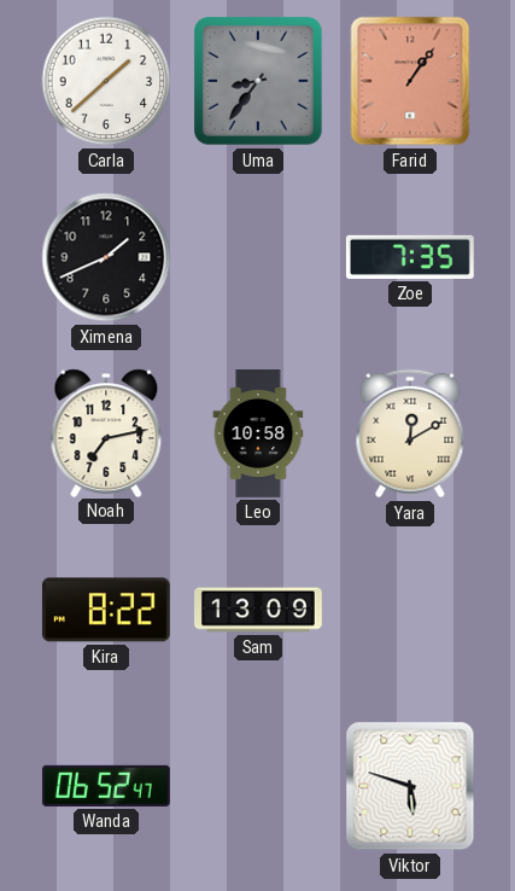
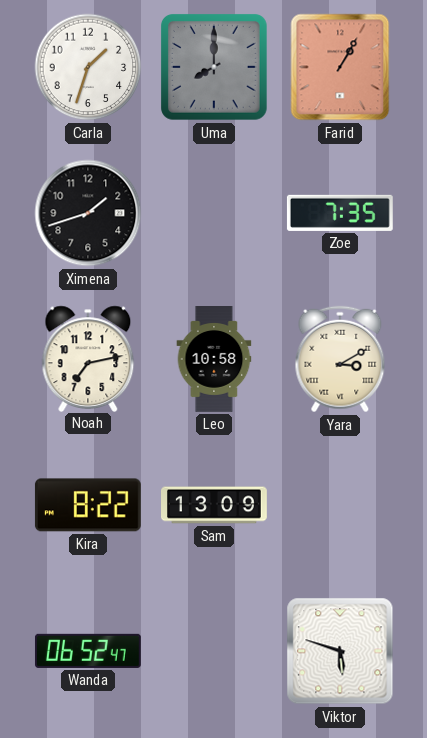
Carla: 1:38 -> 1:33 (88, 67)
Uma: 8:36 -> 8:00 (215, 68)
Farid: 1:06 -> 1:05 (340, 67)
Ximena: 1:41 -> 1:42 (88, 213)
Yara: 12:10 -> 3:10 (340, 359)
